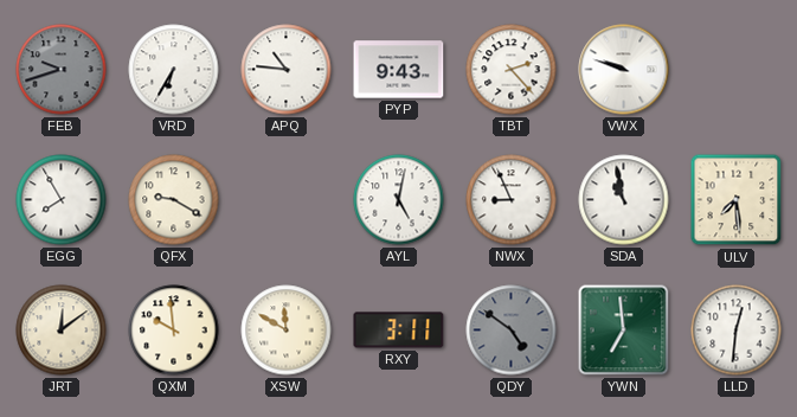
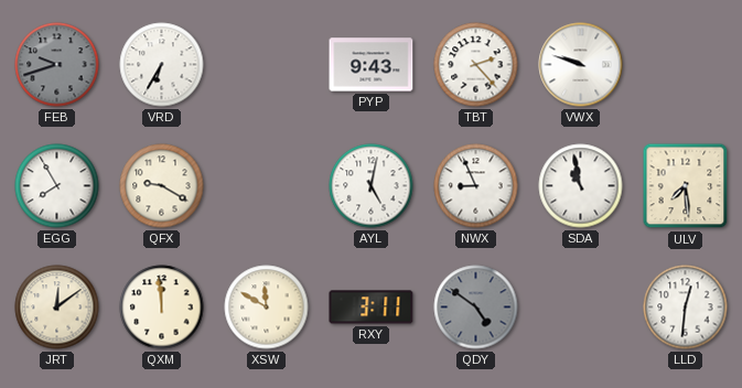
APQ: 10:46 -> none (287, 70)
QXM: 9:59 -> 11:59 (162, 308)
YWN: 6:59 -> none (624, 331)
